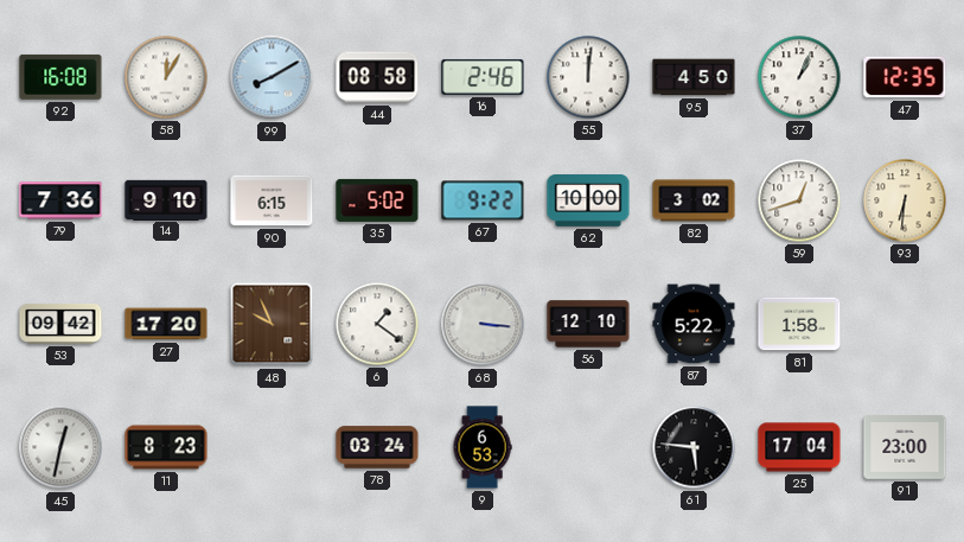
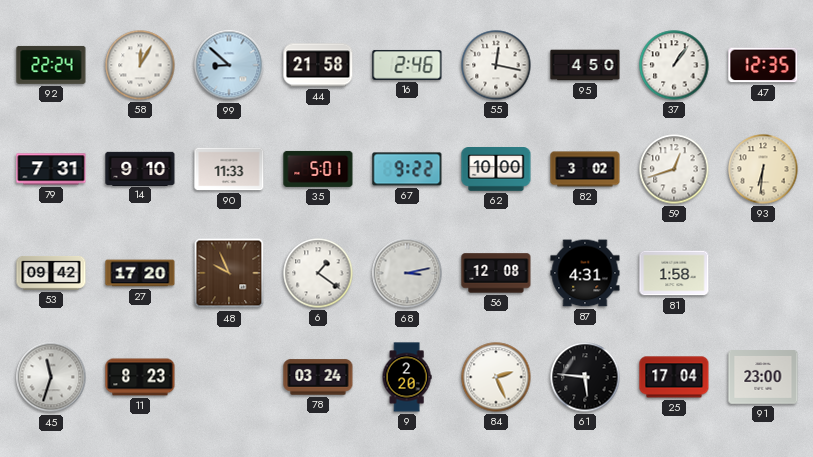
92: 16:08 -> 22:24 (51, 65)
99: 8:10 -> 8:52 (229, 65)
44: 08:58 -> 21:58 (318, 65)
55: 12:01 -> 12:17 (496, 65)
37: 1:04 -> 1:06 (674, 65)
79: 7:36 -> 7:31 (51, 169)
90: 6:15 -> 11:33 (229, 169)
35: 5:02 -> 5:01 (318, 169)
68: 3:16 -> 3:13 (407, 273)
56: 12:10 -> 12:08 (496, 273)
87: 5:22 -> 4:31 (585, 273)
45: 12:32 -> 11:33 (51, 377)
9: 6:53 -> 2:20 (407, 377)
84: none -> 2:26 (496, 377)
